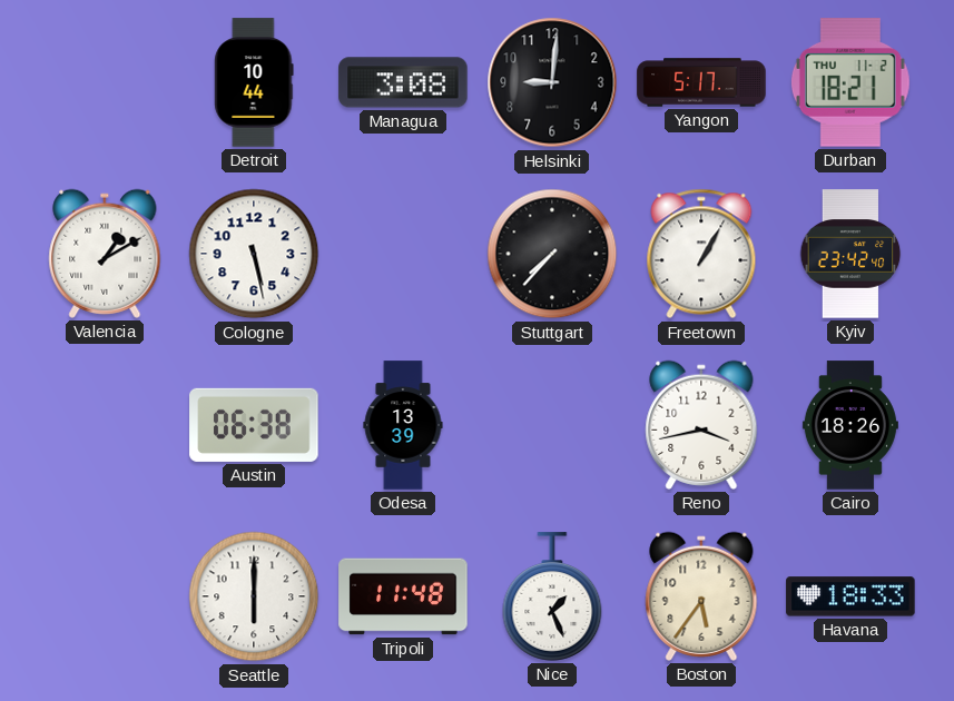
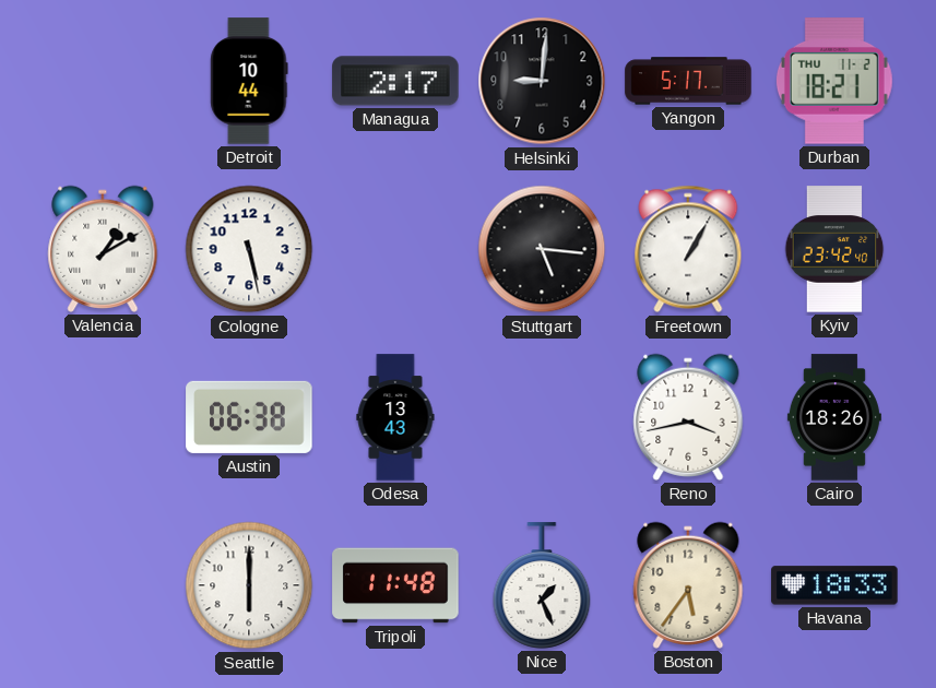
Managua: 3:08 -> 2:17 (395, 81)
Stuttgart: 7:37 -> 5:16 (542, 249)
Odesa: 13:39 -> 13:43 (395, 417)
